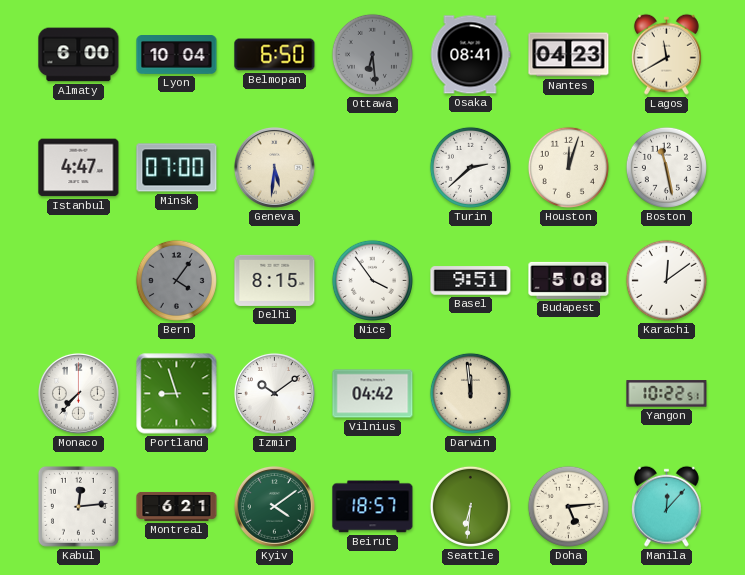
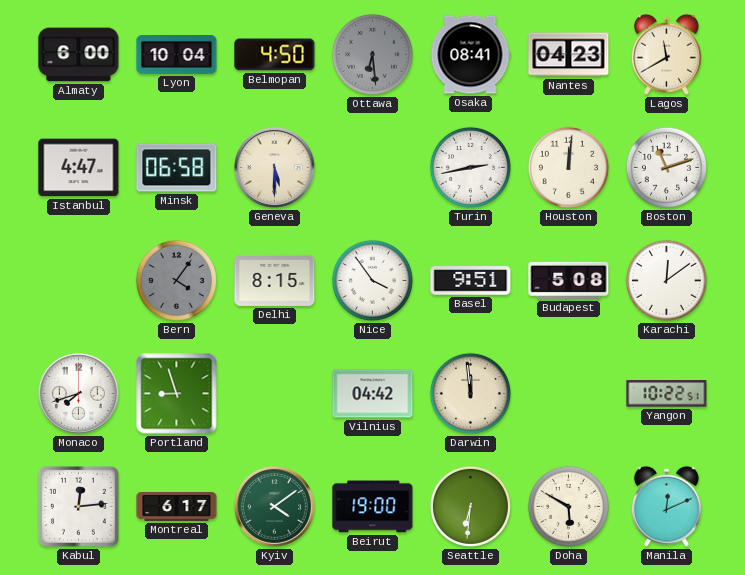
Belmopan: 6:50 -> 4:50 (275, 55)
Minsk: 07:00 -> 06:58 (177, 168)
Geneva: 5:31 -> 5:30 (274, 167)
Turin: 2:38 -> 2:43 (470, 167)
Houston: 12:03 -> 12:01 (568, 167)
Boston: 11:28 -> 11:12 (666, 167)
Monaco: 7:37 -> 7:42 (78, 393)
Izmir: 10:09 -> none (274, 393)
Montreal: 6:21 -> 6:17 (177, 506)
Beirut: 18:57 -> 19:00 (373, 507)
Doha: 5:14 -> 5:50 (568, 506)
Manila: 12:07 -> 12:11 (666, 506)
